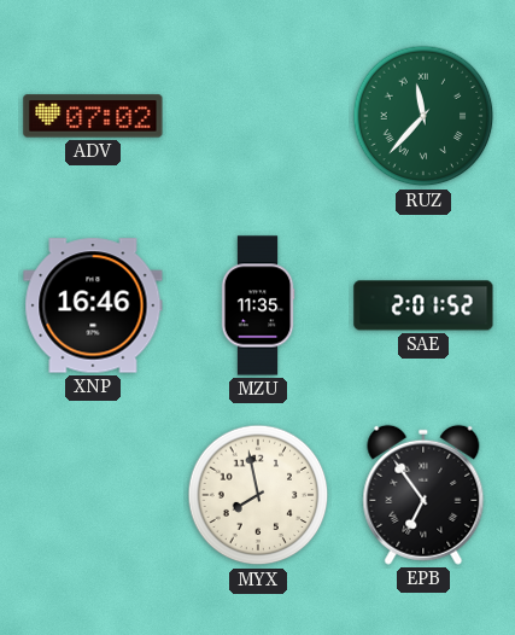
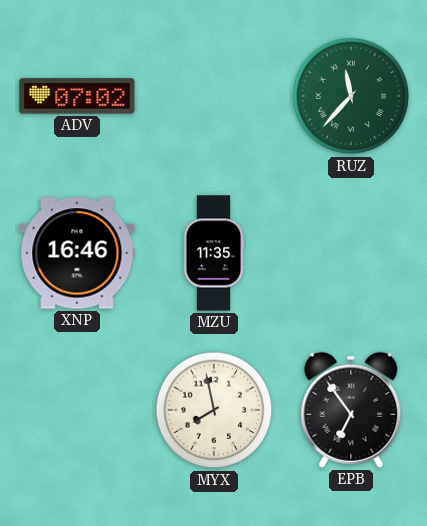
SAE: 2:01 -> none (423, 305)
